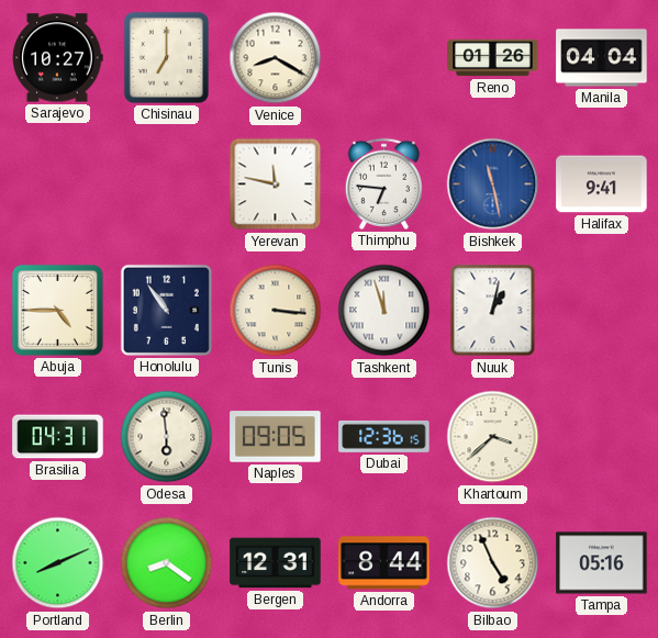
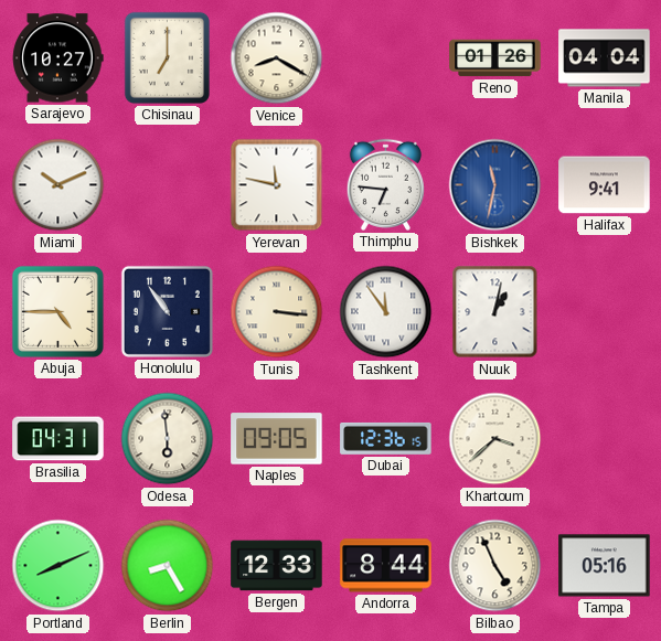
Miami: none -> 10:11 (58, 185)
Bishkek: 11:28 -> 11:32 (495, 185)
Tashkent: 11:57 -> 11:54 (386, 312)
Berlin: 8:21 -> 8:25 (168, 566)
Bergen: 12:31 -> 12:33 (277, 566)
